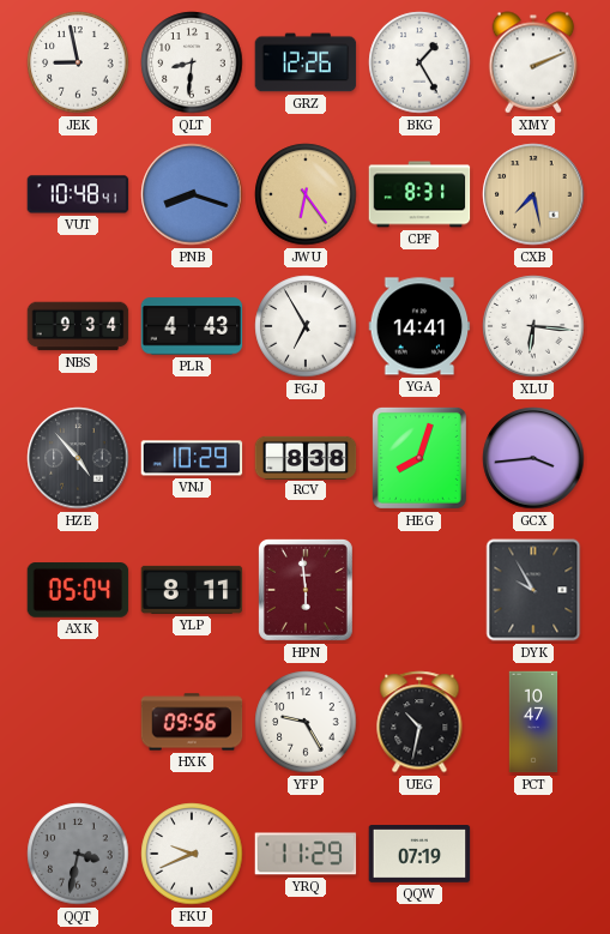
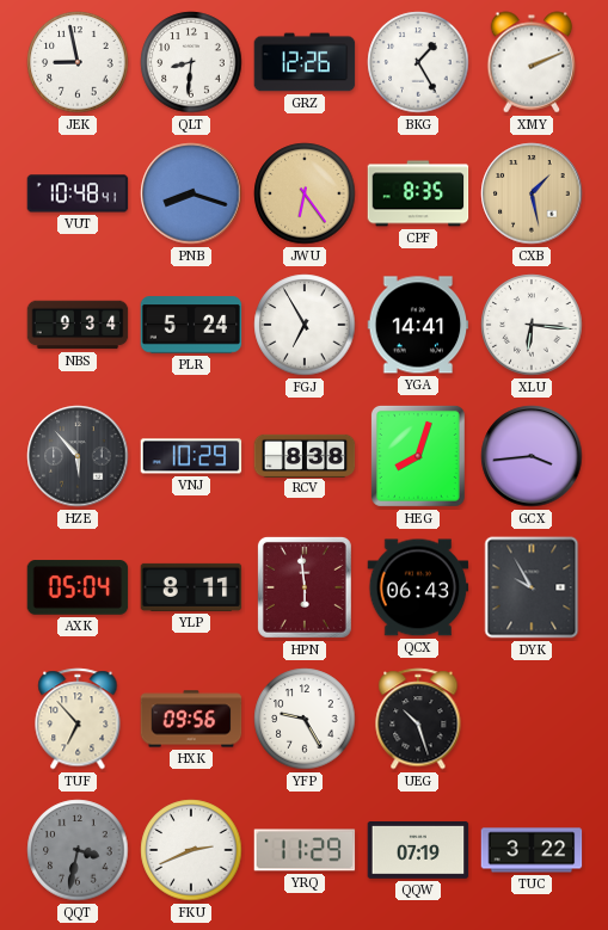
CPF: 8:31 -> 8:35 (418, 193)
CXB: 7:28 -> 1:28 (532, 193)
PLR: 4:43 -> 5:24 (191, 325)
HZE: 4:53 -> 5:53 (78, 456)
QCX: none -> 06:43 (418, 587)
TUF: none -> 6:53 (78, 719)
UEG: 10:32 -> 10:27 (418, 719)
PCT: 10:47 -> none (533, 722)
FKU: 9:41 -> 2:41 (191, 850)
TUC: none -> 3:22 (532, 850)
